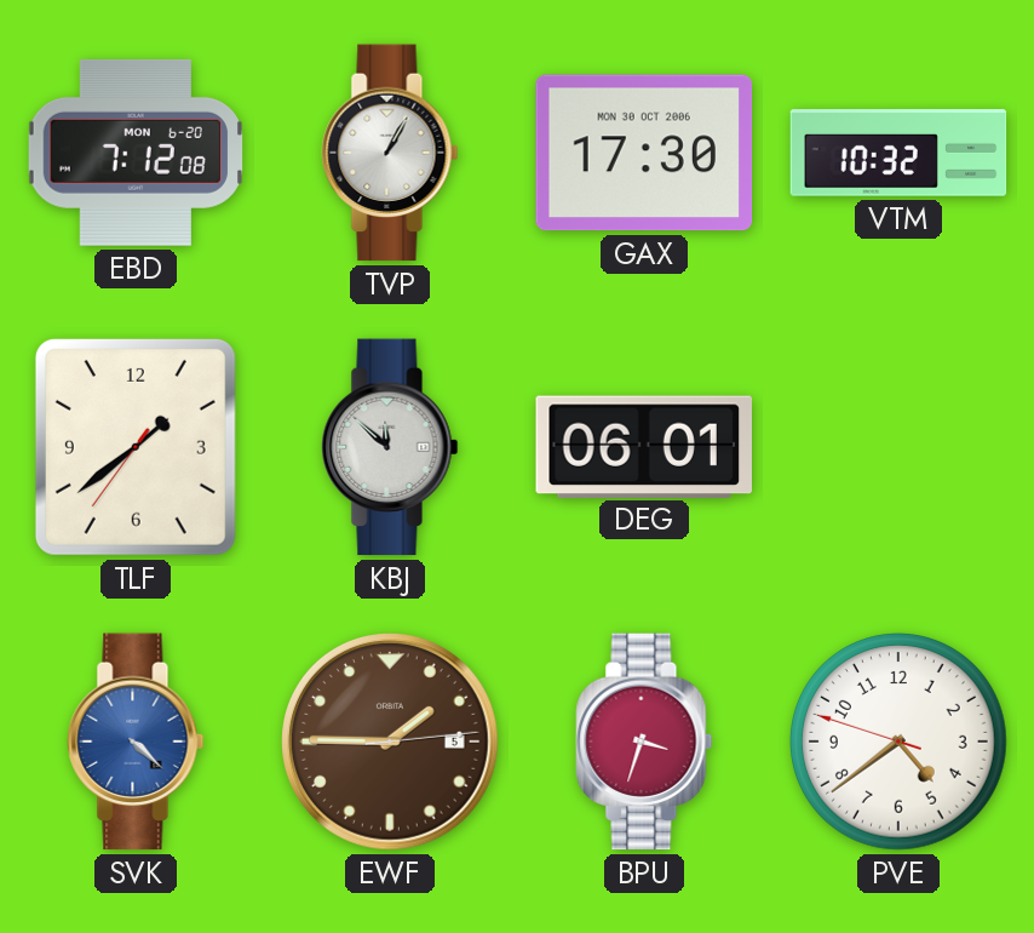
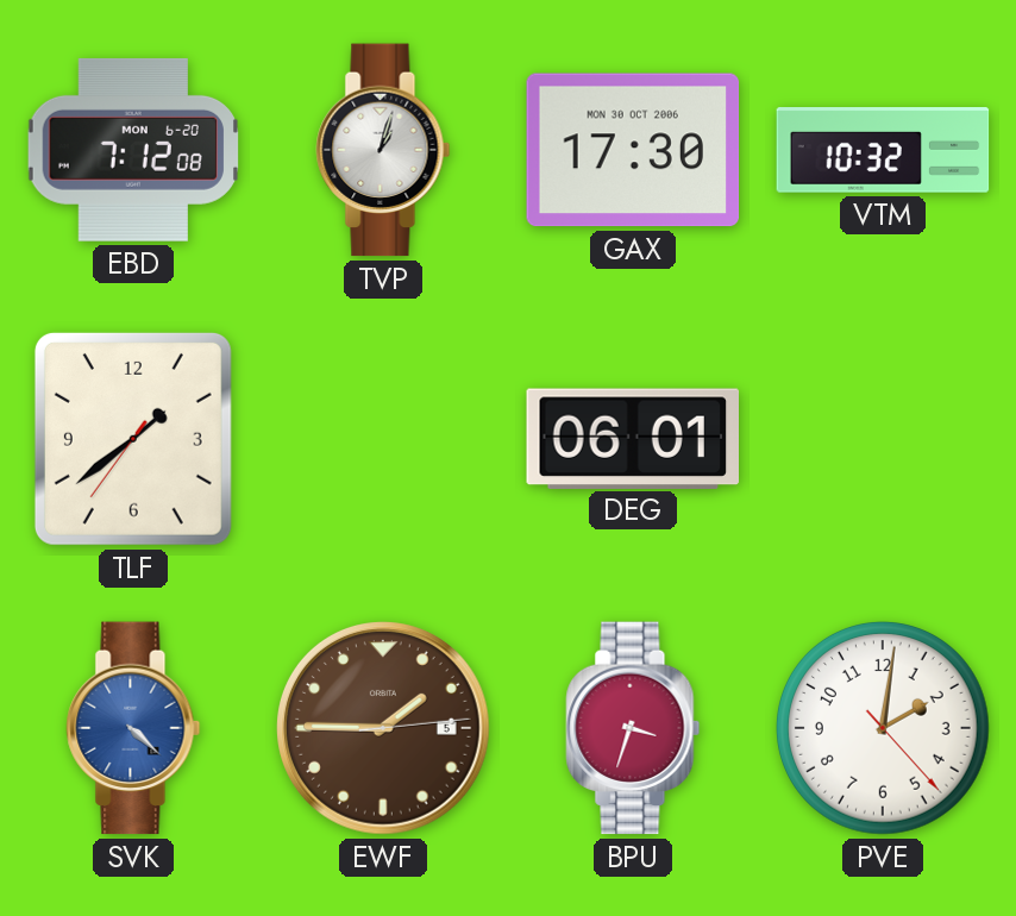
TVP: 1:05 -> 1:03 (383, 150)
KBJ: 11:52 -> none (390, 447)
PVE: 4:38 -> 2:01 (884, 729)
